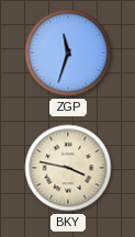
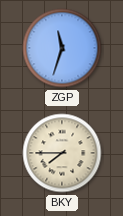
BKY: 3:47 -> 7:45 (62, 153)
